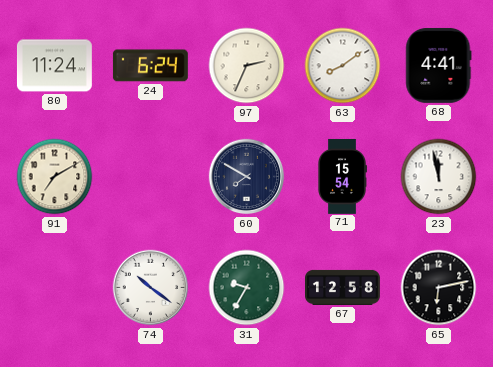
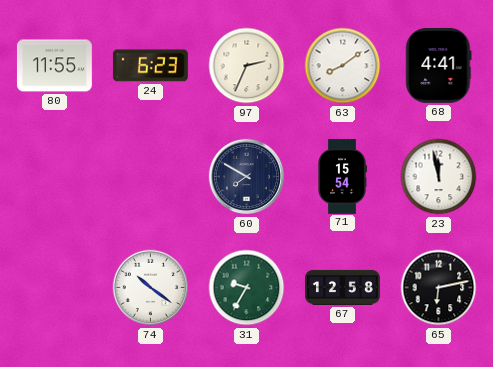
80: 11:24 -> 11:55 (54, 66)
24: 6:24 -> 6:23 (150, 66)
91: 7:10 -> none (55, 177)
